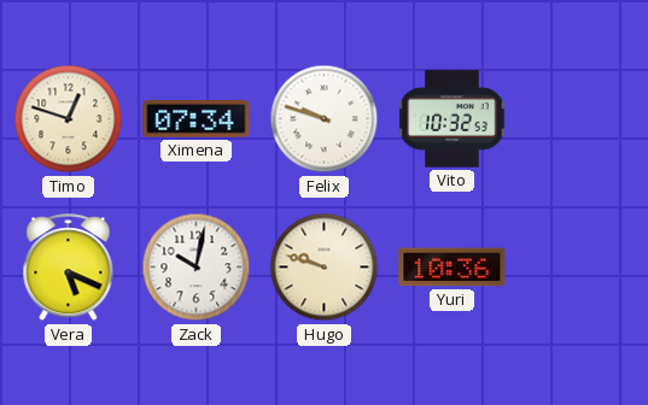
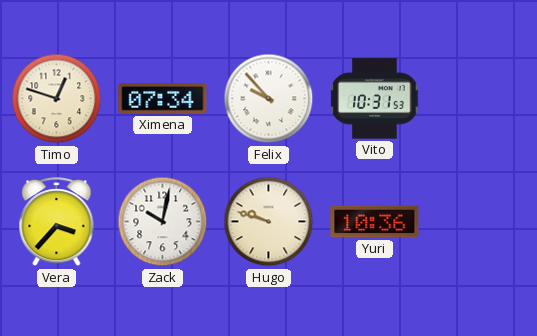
Felix: 9:48 -> 9:53 (269, 99)
Vito: 10:32 -> 10:31 (375, 99)
Vera: 5:19 -> 3:37 (57, 222)
